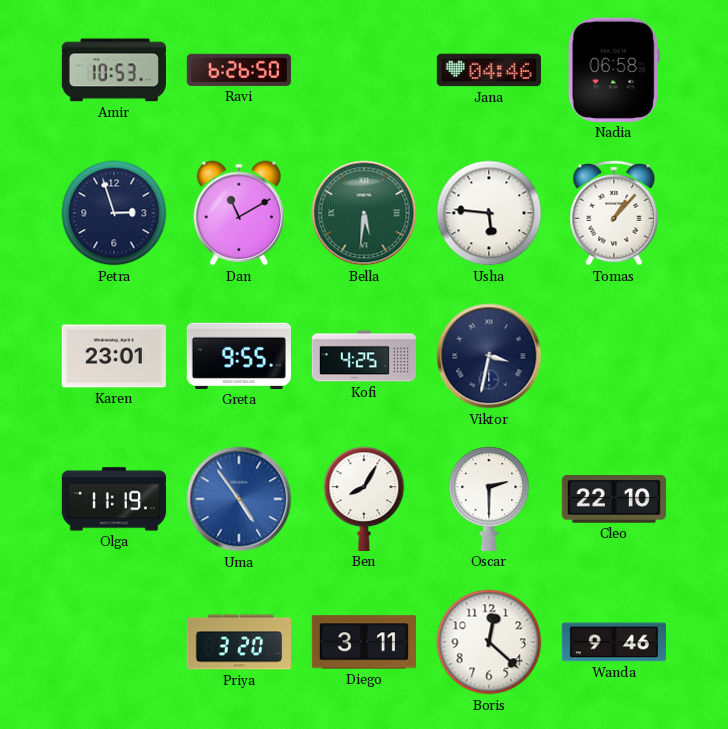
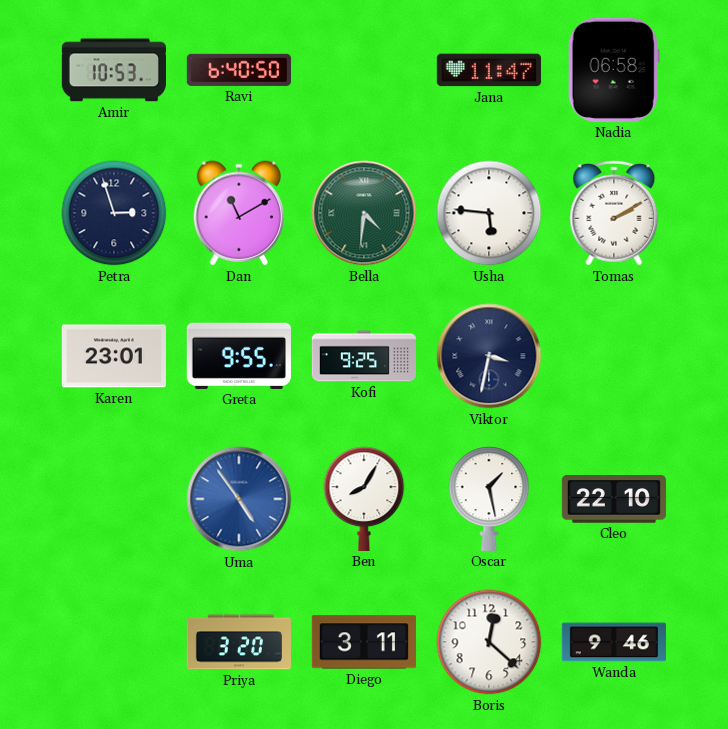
Ravi: 6:26 -> 6:40 (239, 70)
Jana: 04:46 -> 11:47 (489, 70)
Bella: 5:31 -> 4:31 (364, 213)
Tomas: 1:07 -> 2:10 (614, 213)
Kofi: 4:25 -> 9:25 (363, 356)
Olga: 11:19 -> none (114, 499)
Oscar: 2:30 -> 1:28 (489, 499)
